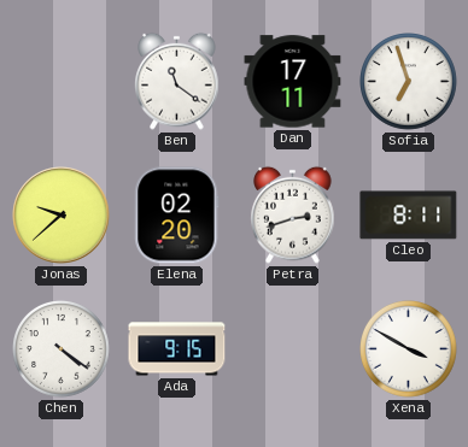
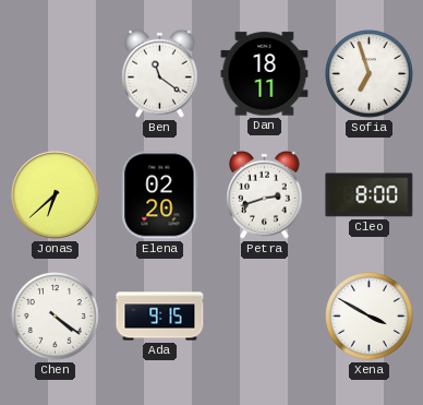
Dan: 17:11 -> 18:11 (265, 74)
Jonas: 9:38 -> 6:38 (56, 195)
Cleo: 8:11 -> 8:00 (370, 195)
